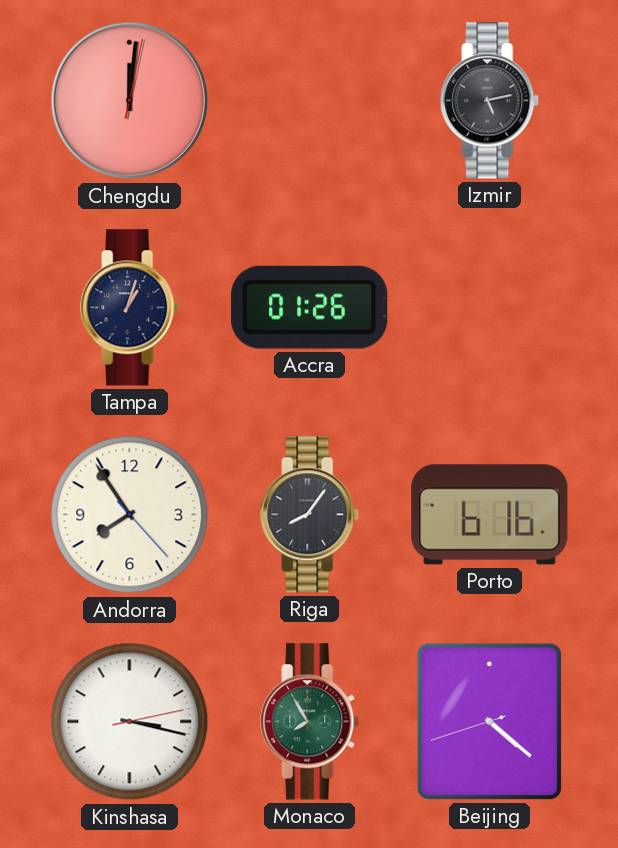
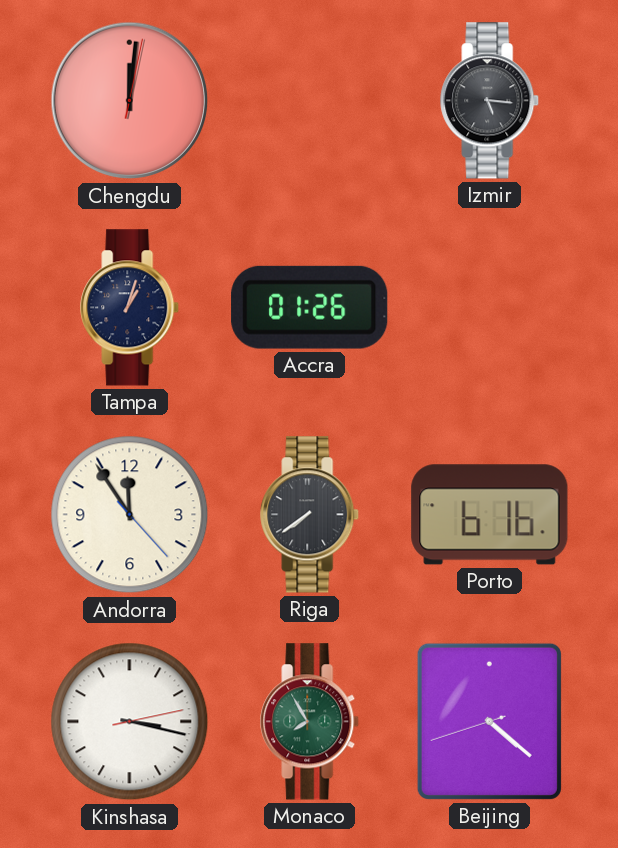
Izmir: 5:13 -> 5:16 (490, 101)
Andorra: 7:54 -> 11:54 (130, 515)
Riga: 8:06 -> 7:39 (310, 515)
